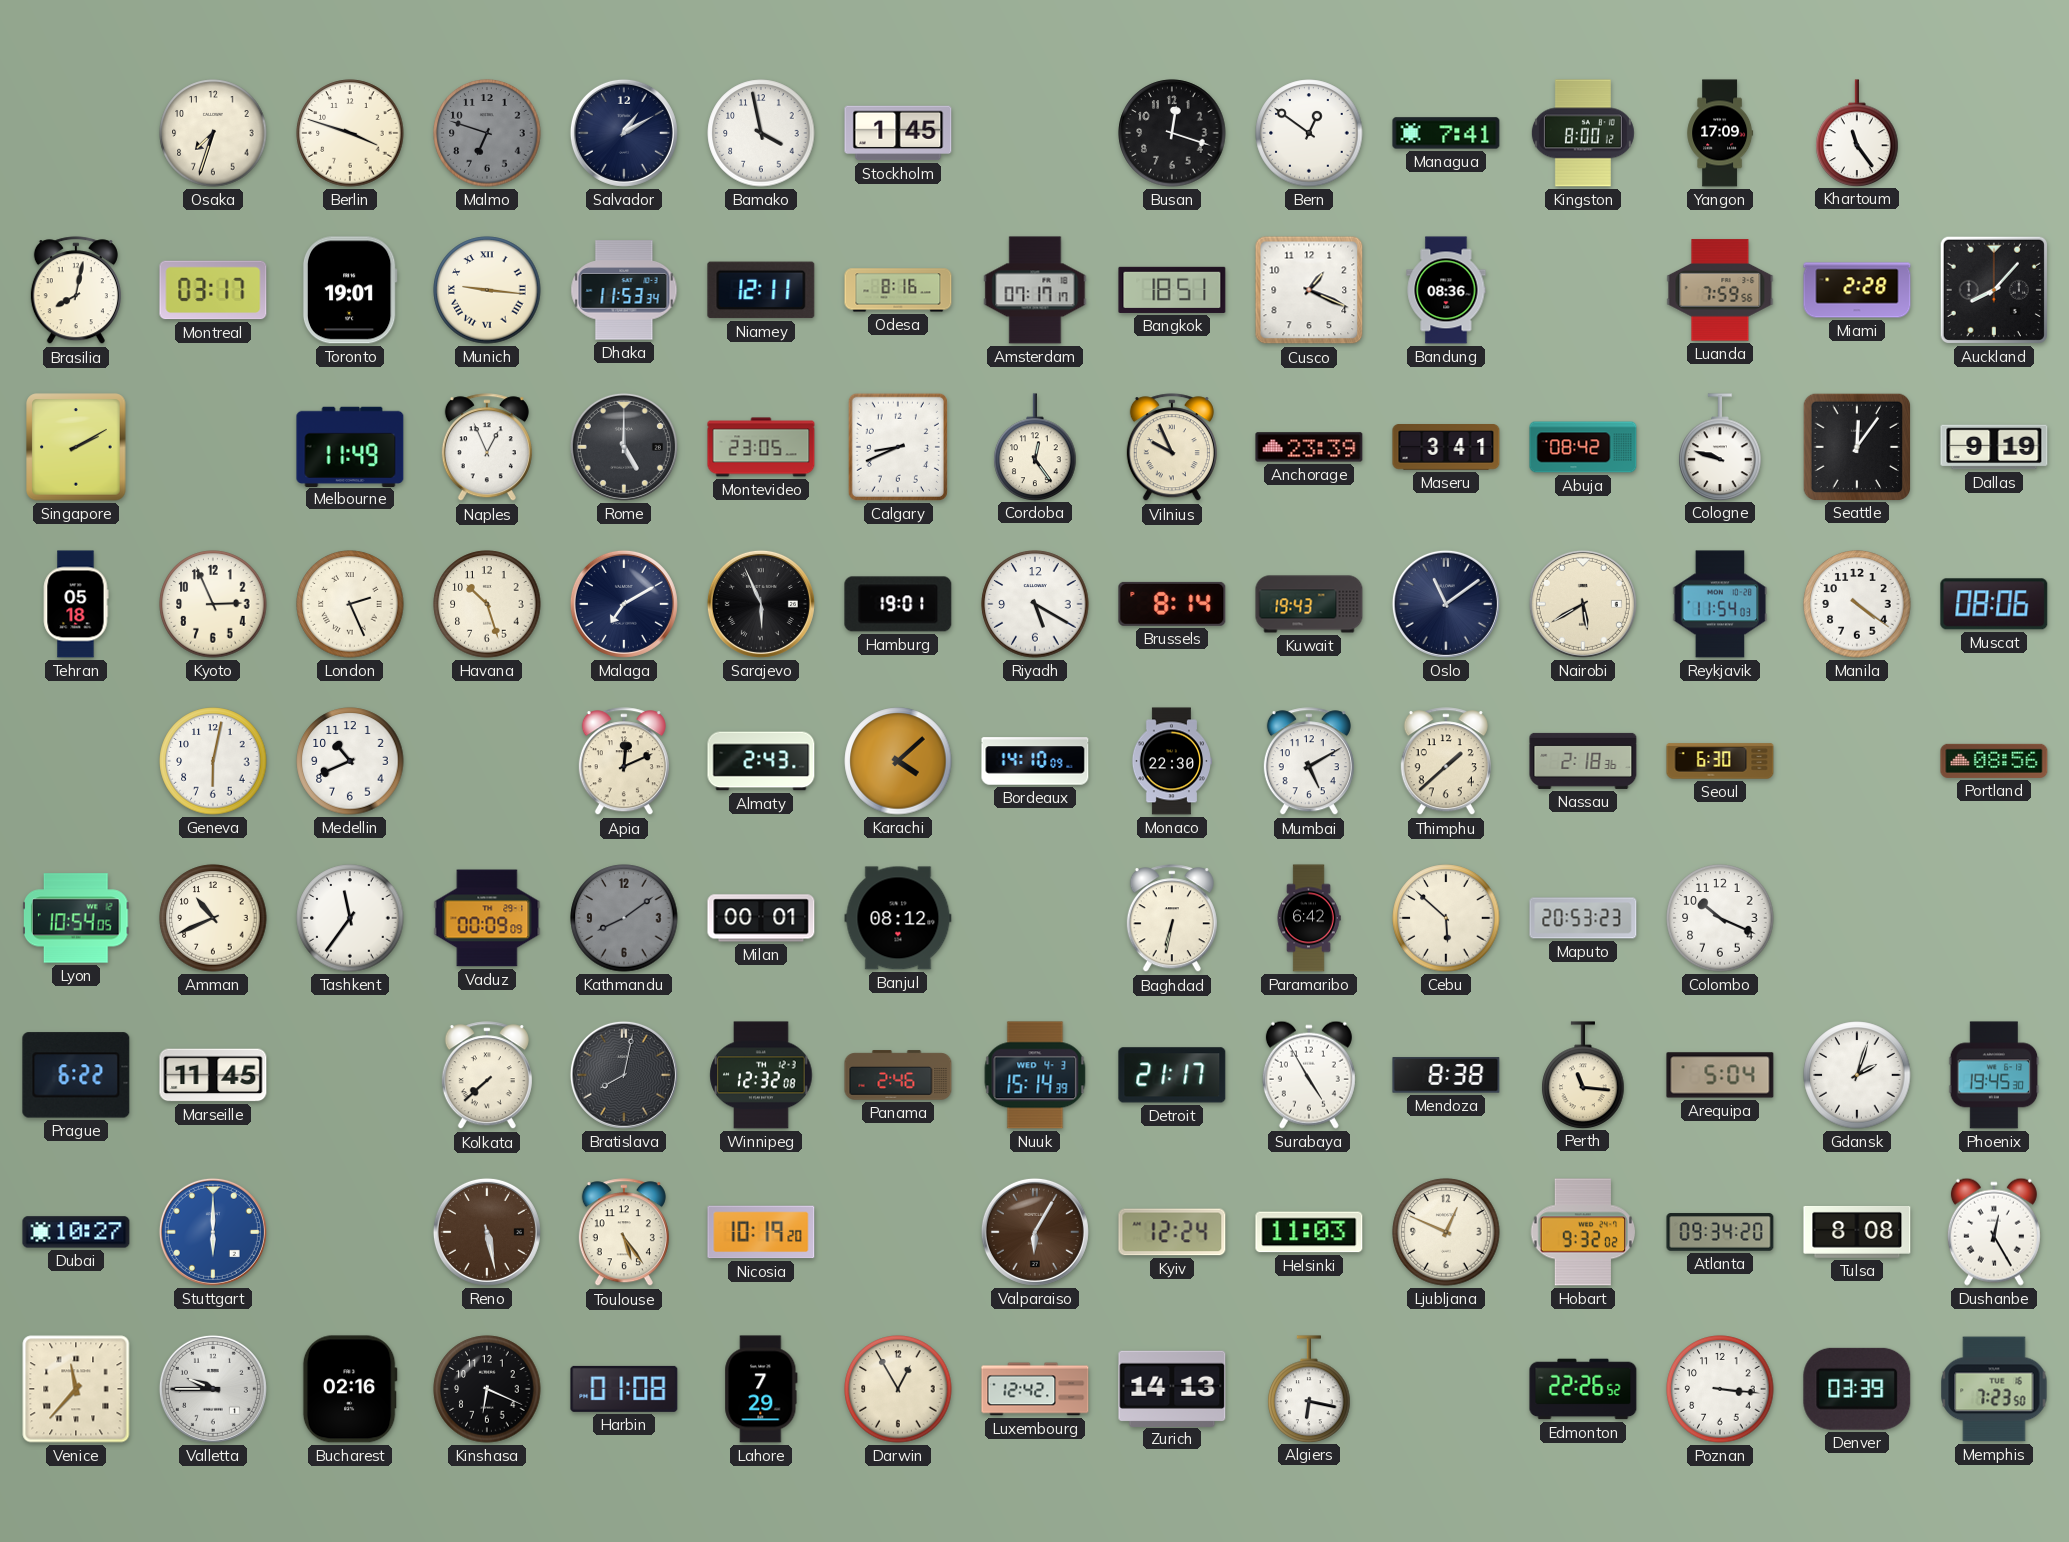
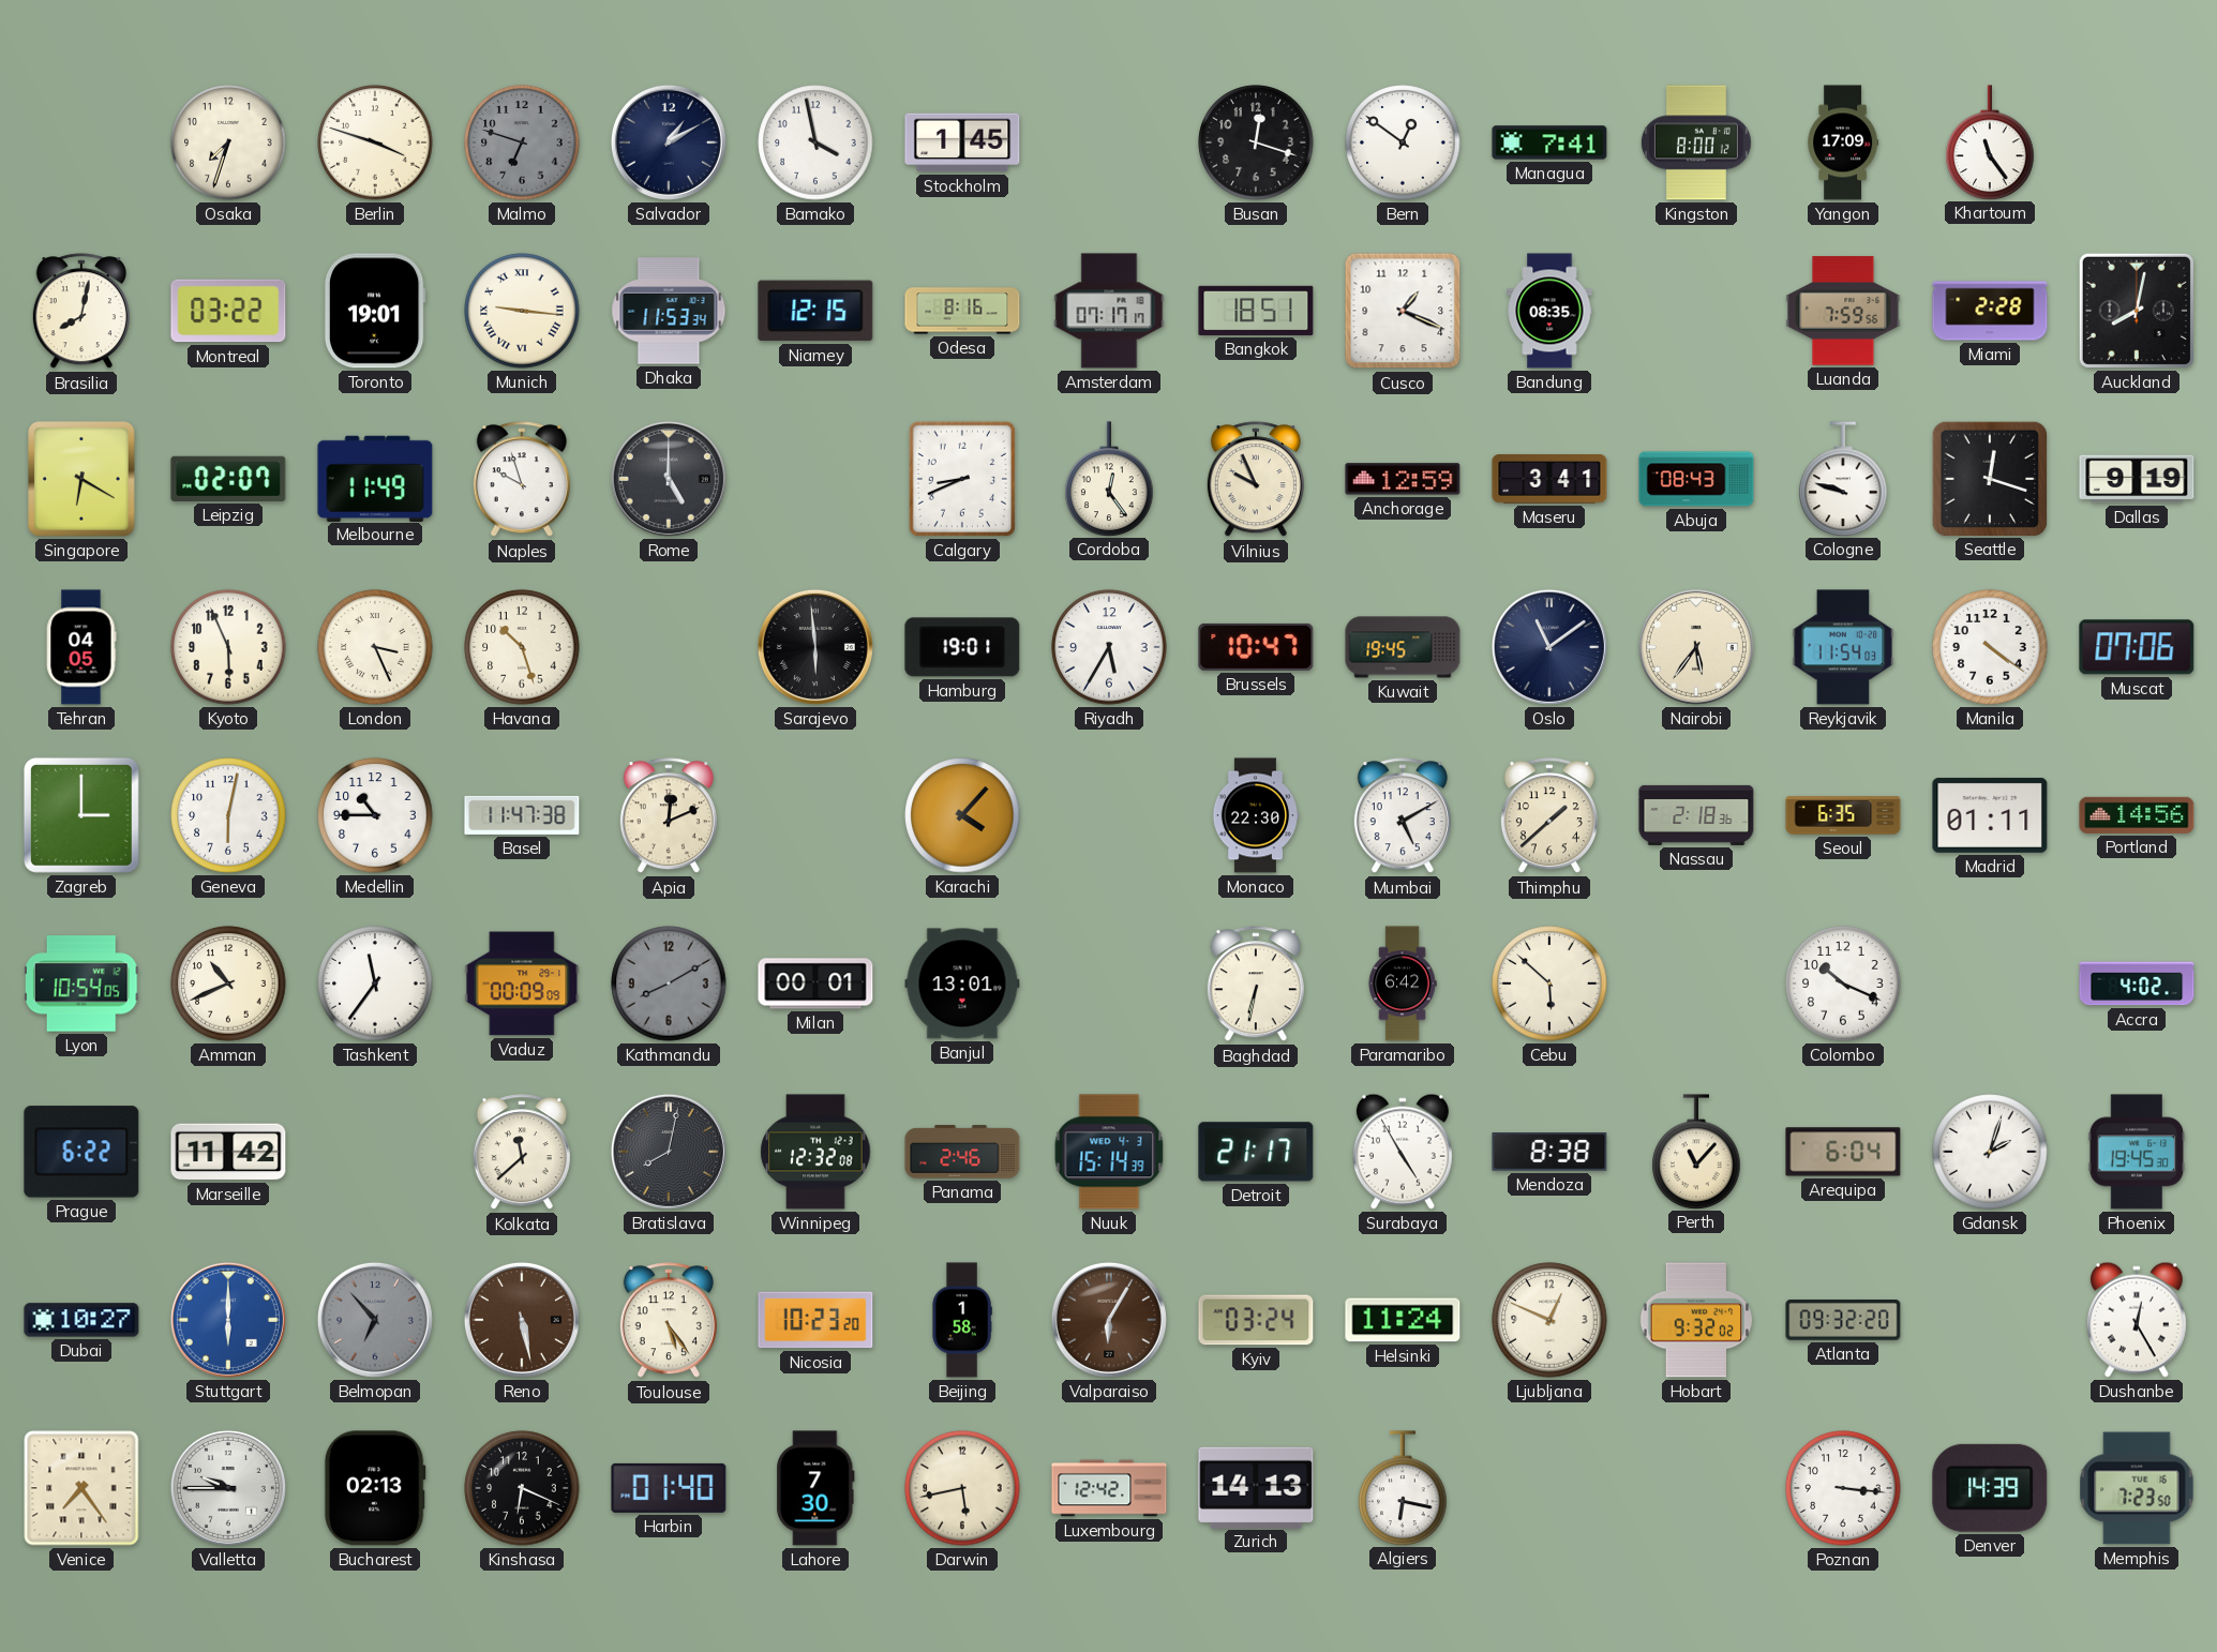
Montreal: 03:17 -> 03:22 (228, 311)
Niamey: 12:11 -> 12:15 (815, 311)
Bandung: 08:36 -> 08:35 (1549, 311)
Auckland: 8:07 -> 8:02 (2137, 311)
Singapore: 2:10 -> 6:20 (81, 479)
Leipzig: none -> 02:07 (228, 479)
Naples: 12:56 -> 9:57 (522, 480)
Montevideo: 23:05 -> none (761, 447)
Anchorage: 23:39 -> 12:59 (1403, 479)
Abuja: 08:42 -> 08:43 (1696, 479)
Seattle: 12:06 -> 12:18 (1989, 478)
Tehran: 05:18 -> 04:05 (81, 647)
Kyoto: 2:56 -> 5:56 (228, 647)
London: 2:26 -> 3:26 (375, 647)
Malaga: 7:10 -> none (624, 604)
Sarajevo: 5:56 -> 5:59 (815, 647)
Riyadh: 5:20 -> 5:35 (1109, 647)
Brussels: 8:14 -> 10:47 (1256, 647)
Kuwait: 19:43 -> 19:45 (1403, 647)
Nairobi: 5:40 -> 5:36 (1696, 647)
Muscat: 08:06 -> 07:06 (2137, 647)
Zagreb: none -> 3:00 (81, 815)
Medellin: 10:41 -> 10:45 (375, 815)
Basel: none -> 11:47 (522, 815)
Almaty: 2:43 -> none (761, 761)
Karachi: 4:08 -> 4:07 (962, 815)
Bordeaux: 14:10 -> none (1035, 761)
Seoul: 6:30 -> 6:35 (1843, 815)
Madrid: none -> 01:11 (1990, 815)
Portland: 08:56 -> 14:56 (2137, 815)
Kathmandu: 8:09 -> 8:10 (669, 983)
Banjul: 08:12 -> 13:01 (962, 983)
Maputo: 20:53 -> none (1583, 918)
Accra: none -> 4:02 (2137, 983)
Marseille: 11:45 -> 11:42 (228, 1152)
Kolkata: 7:38 -> 11:38 (522, 1153)
Perth: 11:16 -> 11:07 (1696, 1152)
Arequipa: 5:04 -> 6:04 (1843, 1152)
Belmopan: none -> 6:53 (375, 1320)
Nicosia: 10:19 -> 10:23 (815, 1320)
Beijing: none -> 1:58 (962, 1320)
Kyiv: 12:24 -> 03:24 (1256, 1320)
Helsinki: 11:03 -> 11:24 (1403, 1320)
Atlanta: 09:34 -> 09:32 (1843, 1320)
Tulsa: 8:08 -> none (1857, 1232)
Venice: 11:37 -> 7:24 (81, 1488)
Bucharest: 02:16 -> 02:13 (375, 1488)
Harbin: 01:08 -> 01:40 (669, 1488)
Lahore: 7:29 -> 7:30 (815, 1488)
Darwin: 12:55 -> 5:43 (962, 1488)
Edmonton: 22:26 -> none (1583, 1389)
Denver: 03:39 -> 14:39 (1990, 1488)
